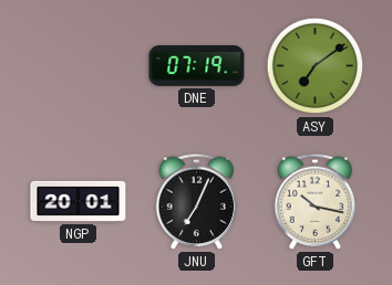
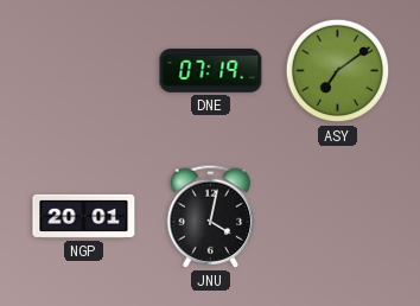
JNU: 7:04 -> 4:02 (211, 216)
GFT: 10:17 -> none (316, 201)
